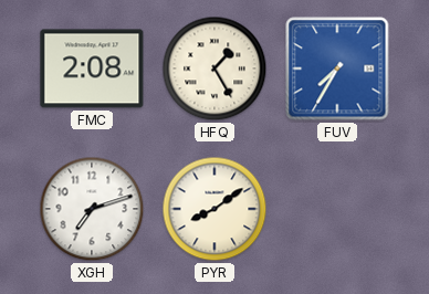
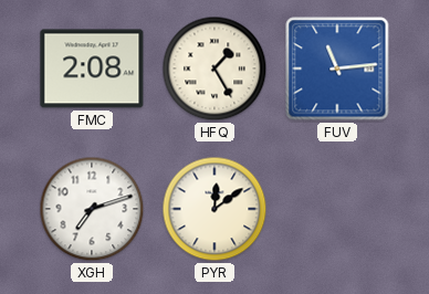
FUV: 7:35 -> 11:14 (337, 69)
PYR: 8:09 -> 12:09 (214, 209)
